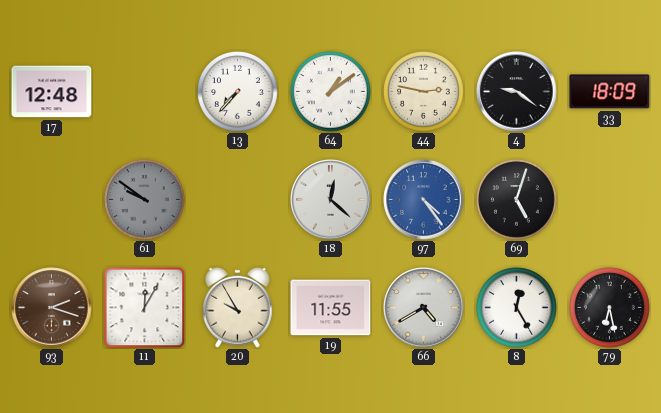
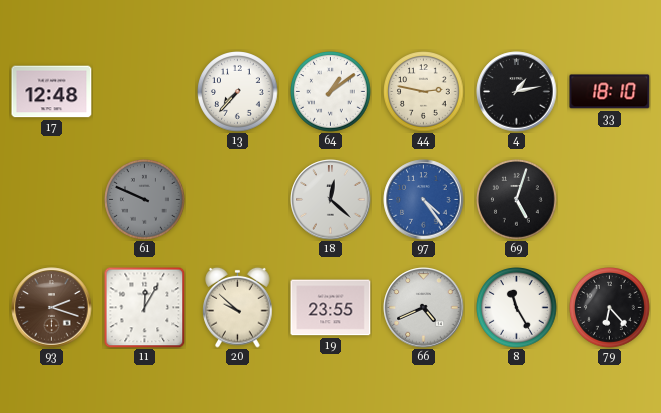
4: 9:21 -> 1:13 (517, 92)
33: 18:09 -> 18:10 (610, 92)
61: 9:51 -> 9:49 (145, 200)
20: 9:55 -> 9:52 (238, 307)
19: 11:55 -> 23:55 (331, 308)
66: 4:40 -> 4:41 (424, 308)
8: 12:25 -> 11:25 (517, 308)
79: 6:28 -> 6:23 (610, 308)
